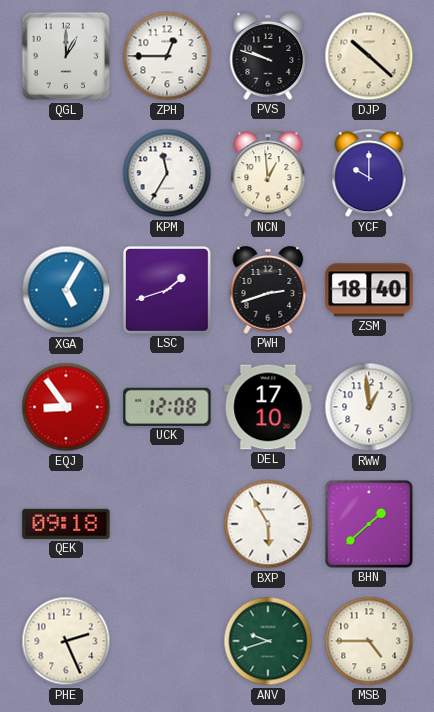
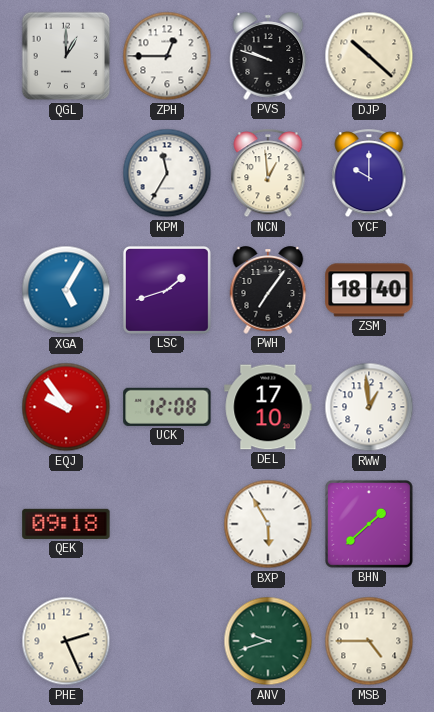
PWH: 2:42 -> 7:06 (268, 290)
EQJ: 8:54 -> 9:54 (66, 407)
